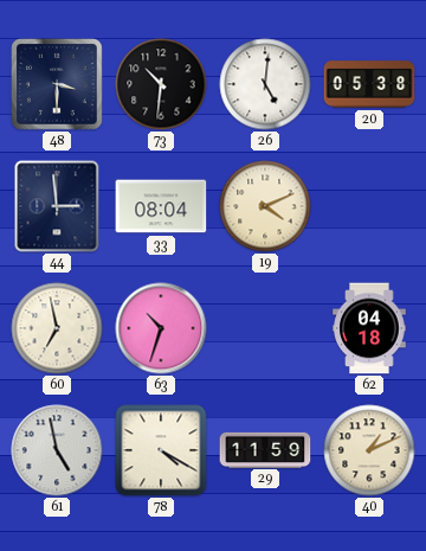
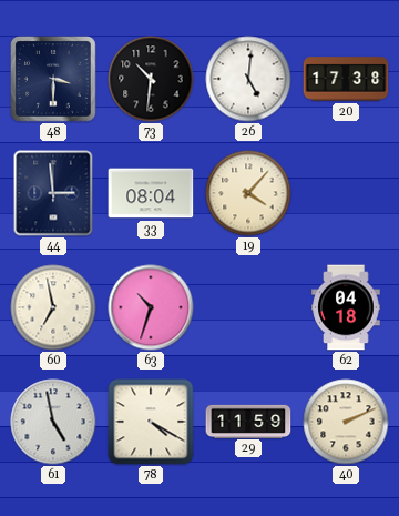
20: 05:38 -> 17:38 (346, 79)
19: 4:11 -> 4:07 (248, 193)
40: 1:11 -> 2:11 (346, 422)
